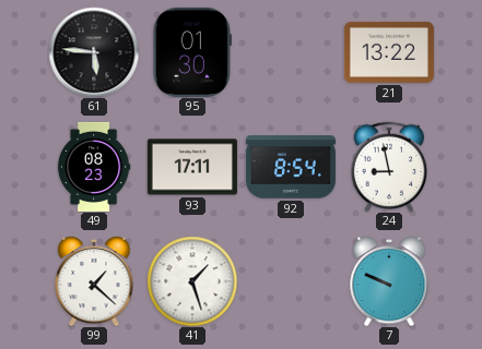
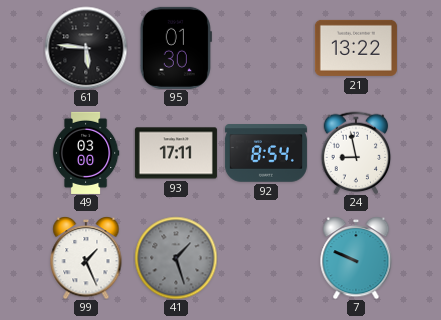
49: 08:23 -> 03:00 (86, 153)
99: 1:22 -> 1:26 (86, 258)
41 dial: white -> grey (176, 258)
